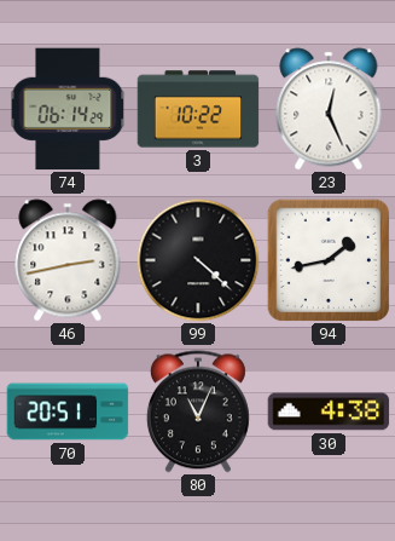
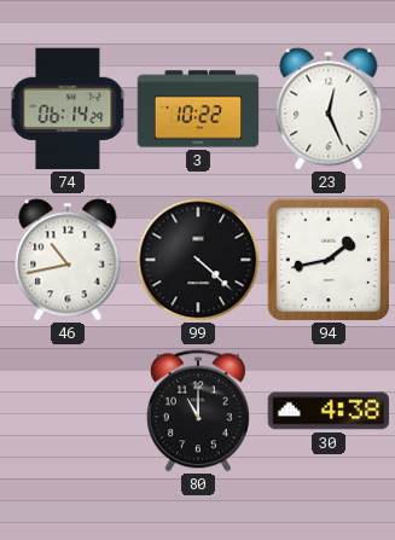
46: 2:43 -> 10:43 (68, 260)
70: 20:51 -> none (68, 411)
80: 11:04 -> 11:00 (198, 411)
